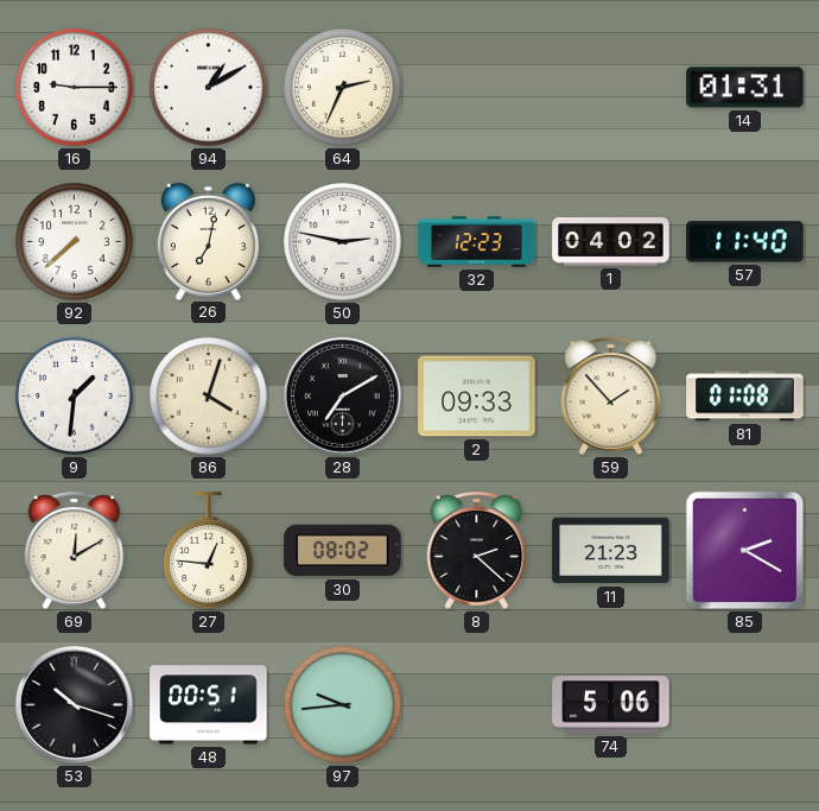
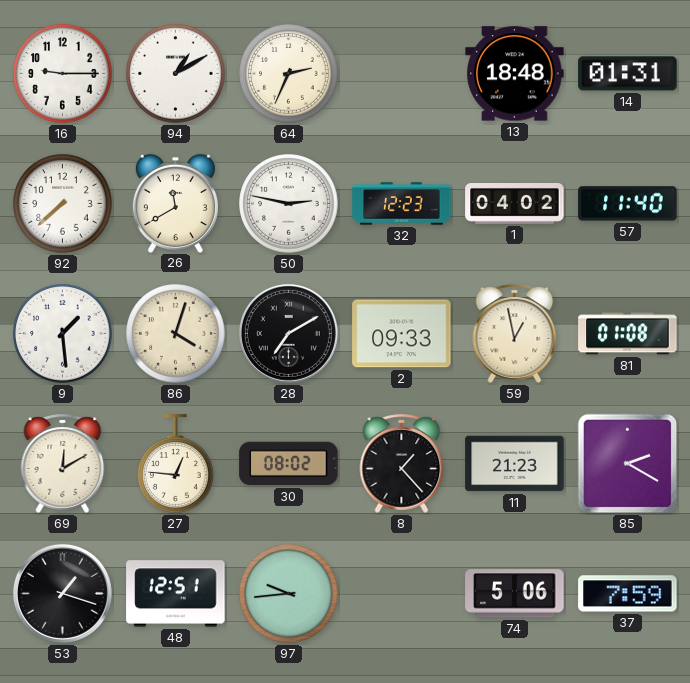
13: none -> 18:48 (515, 74)
26: 7:02 -> 11:40 (175, 203)
9: 1:31 -> 1:29 (63, 334)
59: 1:53 -> 12:58 (515, 333)
8: 2:22 -> 1:23 (402, 463)
53: 10:18 -> 1:18 (62, 593)
48: 00:51 -> 12:51 (176, 594)
37: none -> 7:59 (628, 594)
